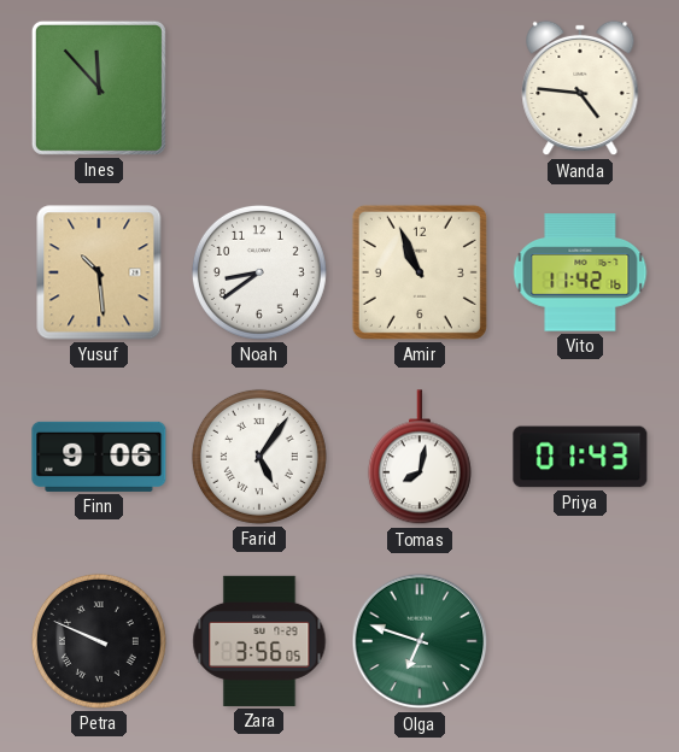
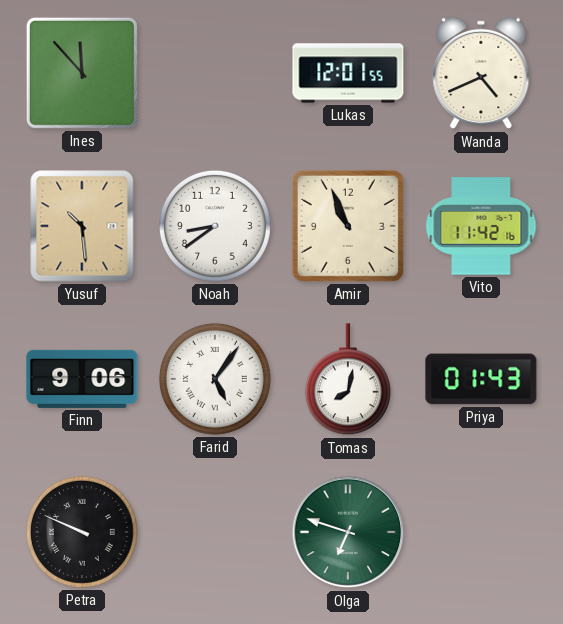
Lukas: none -> 12:01 (348, 73)
Wanda: 4:46 -> 4:41 (481, 73)
Zara: 3:56 -> none (259, 641)
